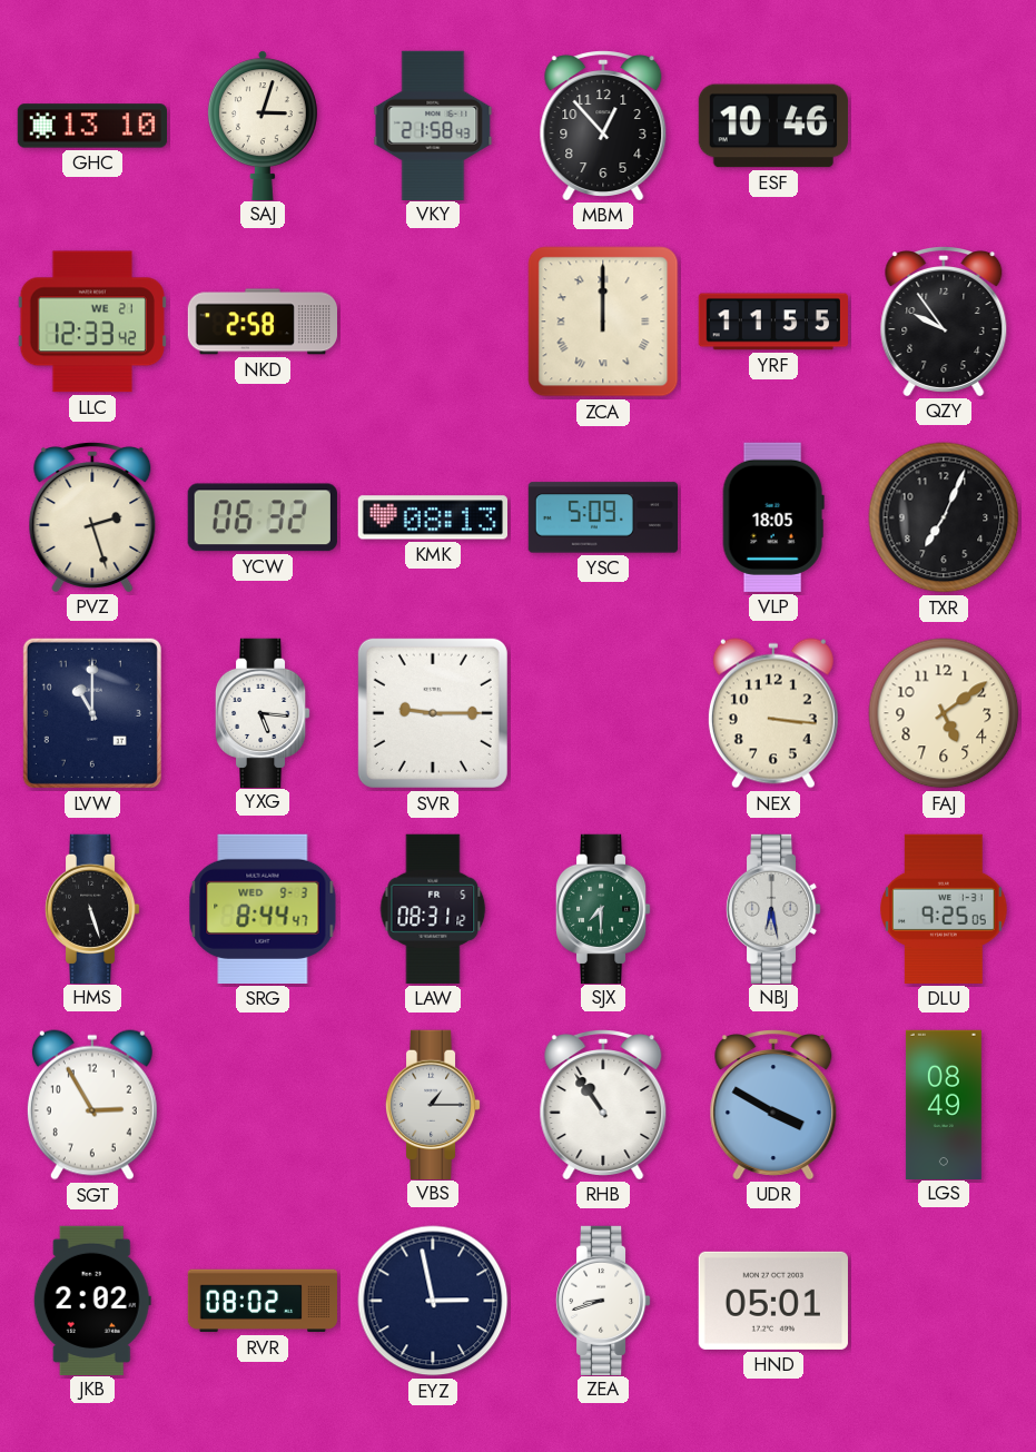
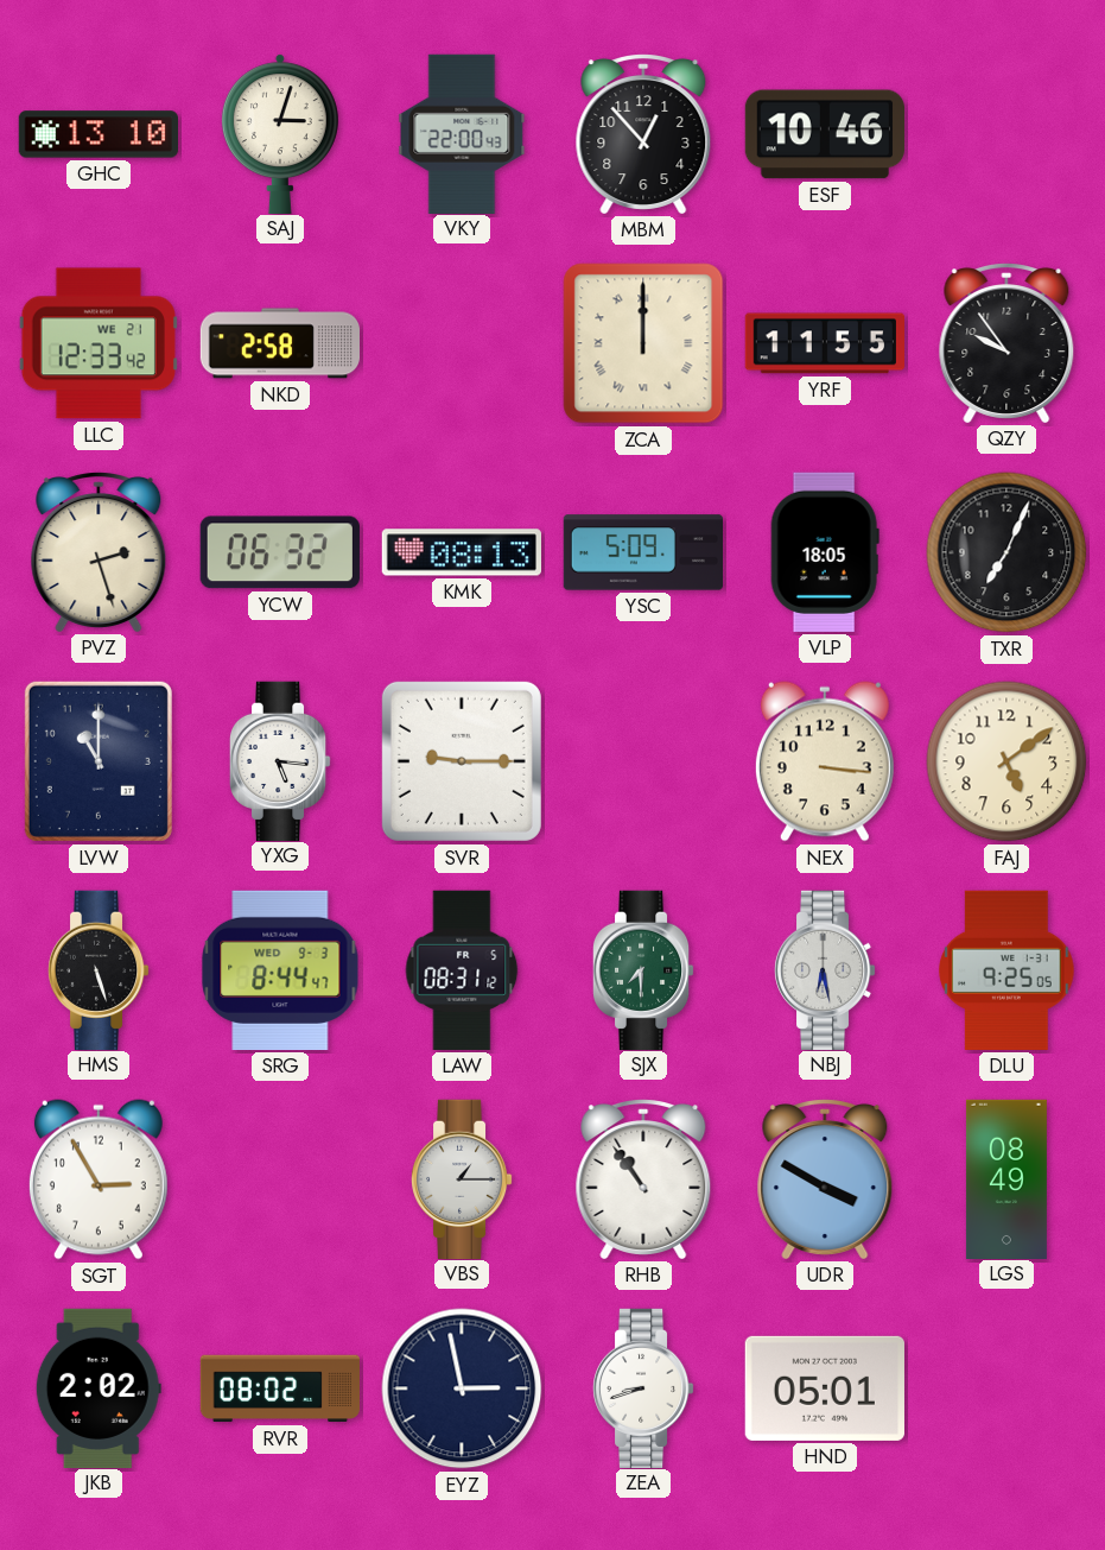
VKY: 21:58 -> 22:00 (462, 133)
